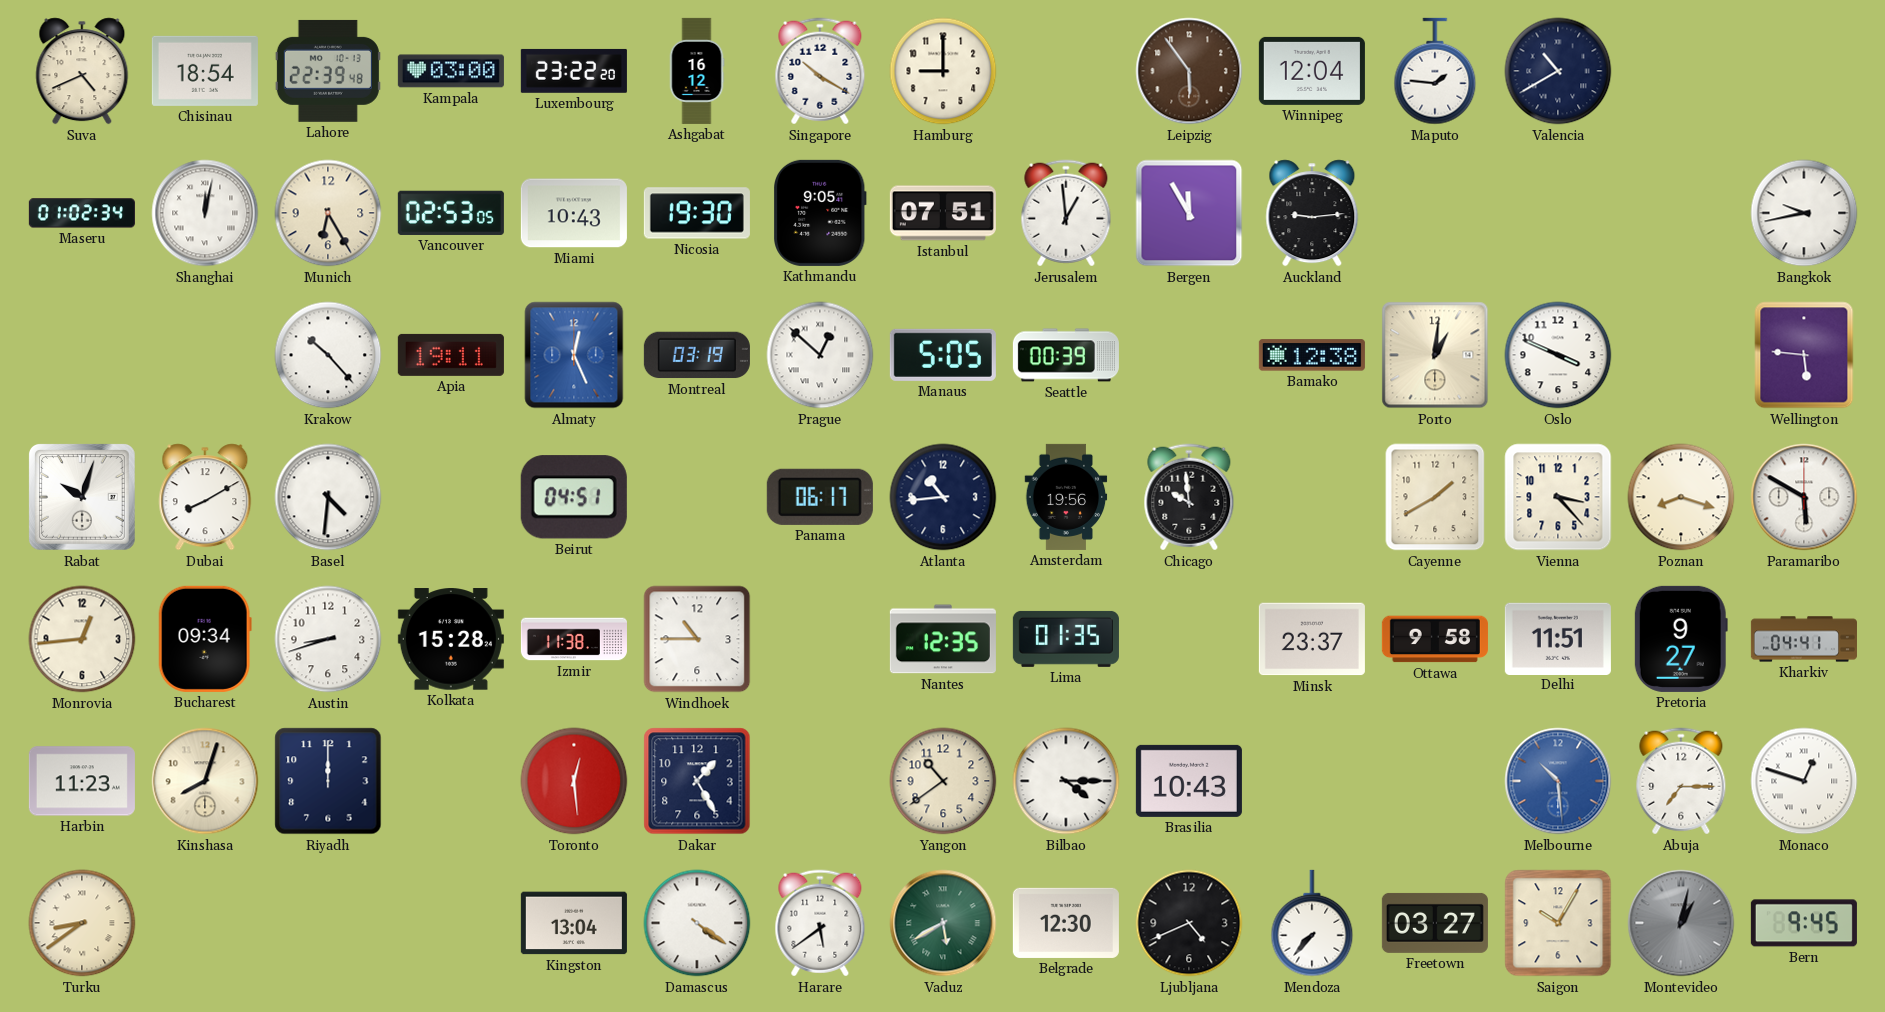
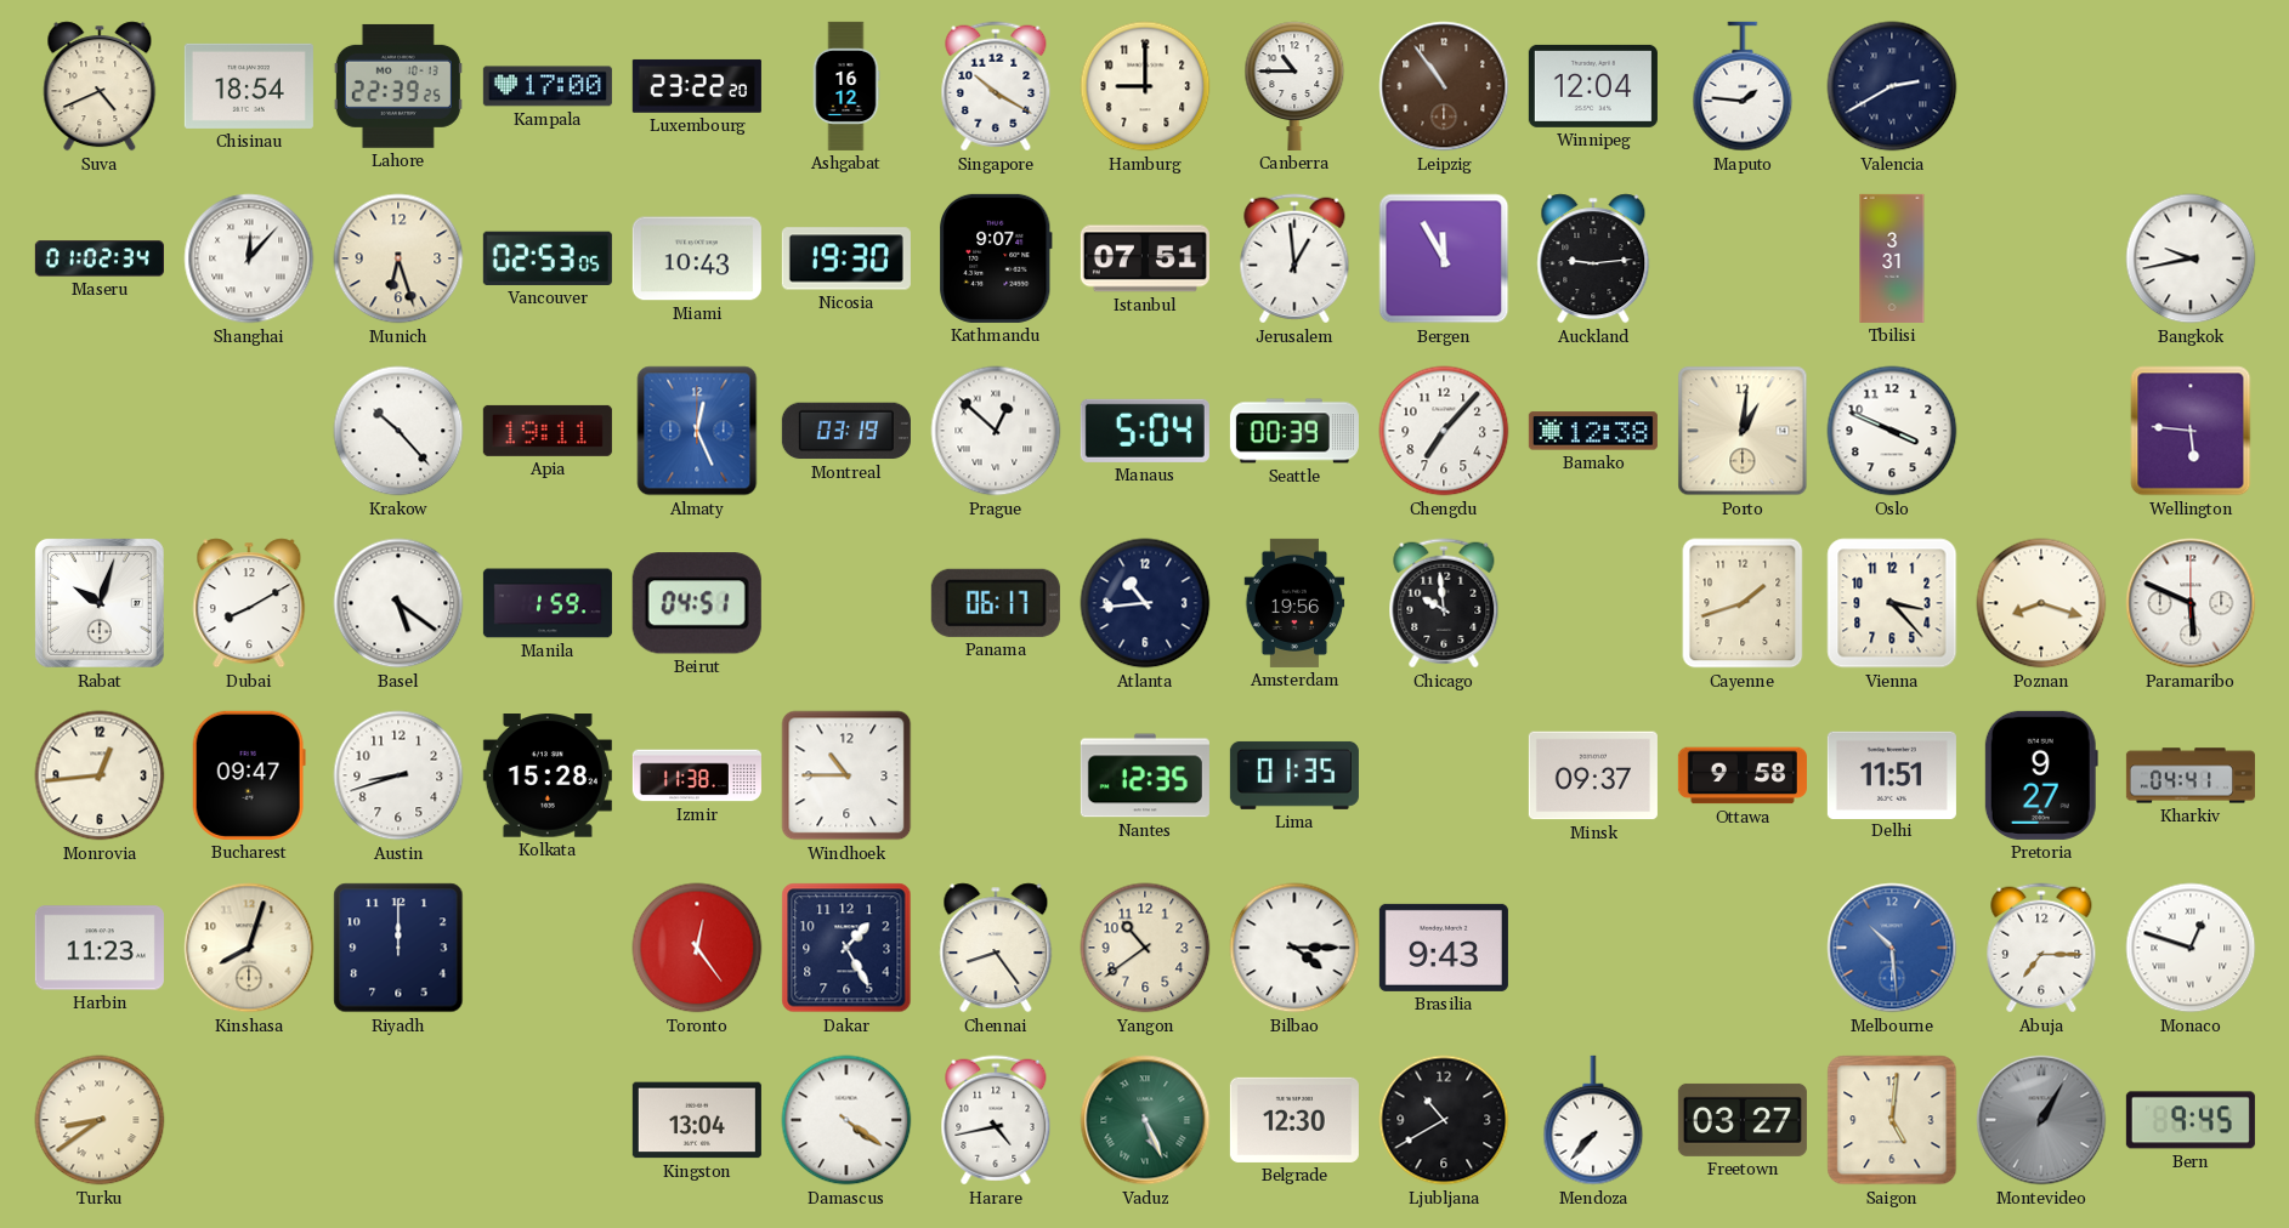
Lahore: 22:39:48 -> 22:39:25 (398, 86)
Kampala: 03:00 -> 17:00 (548, 86)
Canberra: none -> 10:45 (1294, 86)
Leipzig: 5:54 -> 10:54 (1444, 86)
Valencia: 10:40 -> 2:40 (1892, 86)
Shanghai: 12:02 -> 12:07 (249, 258)
Munich: 6:25 -> 6:27 (398, 258)
Kathmandu: 9:05 -> 9:07 (997, 258)
Tbilisi: none -> 3:31 (1892, 258)
Manaus: 5:05 -> 5:04 (1145, 431)
Chengdu: none -> 7:07 (1444, 431)
Basel: 4:31 -> 5:21 (398, 603)
Manila: none -> 1:59 (548, 603)
Cayenne: 1:40 -> 1:42 (1743, 603)
Paramaribo: 5:50 -> 5:49 (2191, 603)
Bucharest: 09:34 -> 09:47 (249, 775)
Minsk: 23:37 -> 09:37 (1593, 775)
Toronto: 12:29 -> 12:24 (697, 948)
Chennai: none -> 8:24 (996, 948)
Brasilia: 10:43 -> 9:43 (1444, 948)
Harare: 5:39 -> 4:43 (996, 1120)
Vaduz: 5:40 -> 5:26 (1145, 1120)
Ljubljana: 4:41 -> 10:40 (1444, 1120)
Saigon: 10:05 -> 5:01 (1892, 1120)
Montevideo: 1:02 -> 1:05 (2041, 1120)
